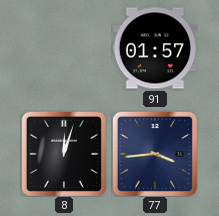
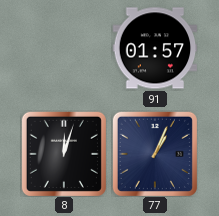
77: 3:44 -> 1:04 (155, 154)
